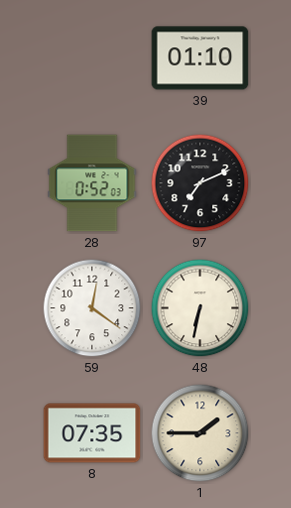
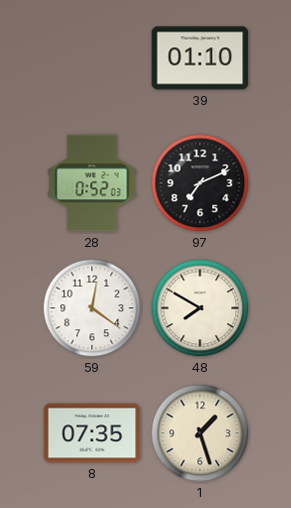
48: 6:32 -> 7:50 (200, 308)
1: 1:45 -> 1:27 (200, 433)
